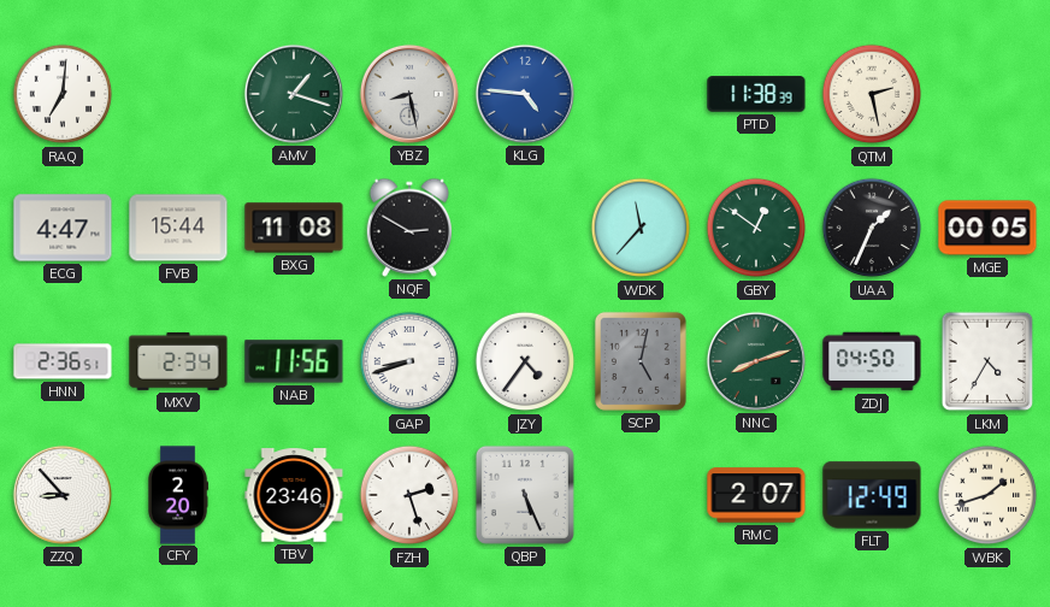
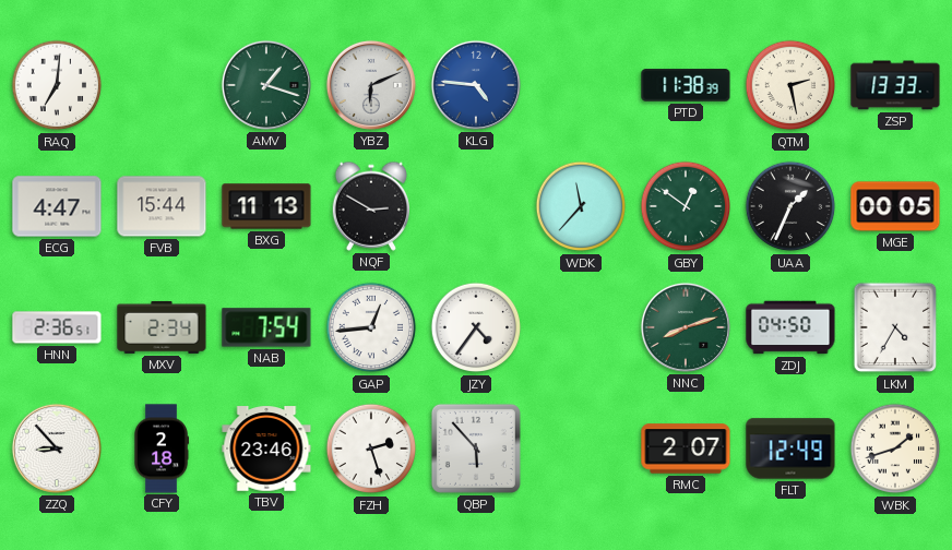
YBZ: 8:28 -> 6:11 (371, 85)
ZSP: none -> 13:33 (895, 85)
BXG: 11:08 -> 11:13 (266, 206)
NAB: 11:56 -> 7:54 (266, 327)
GAP: 8:42 -> 12:44 (371, 327)
SCP: 5:02 -> none (641, 361)
CFY: 2:20 -> 2:18 (162, 449)
QBP: 5:26 -> 5:53 (476, 449)
